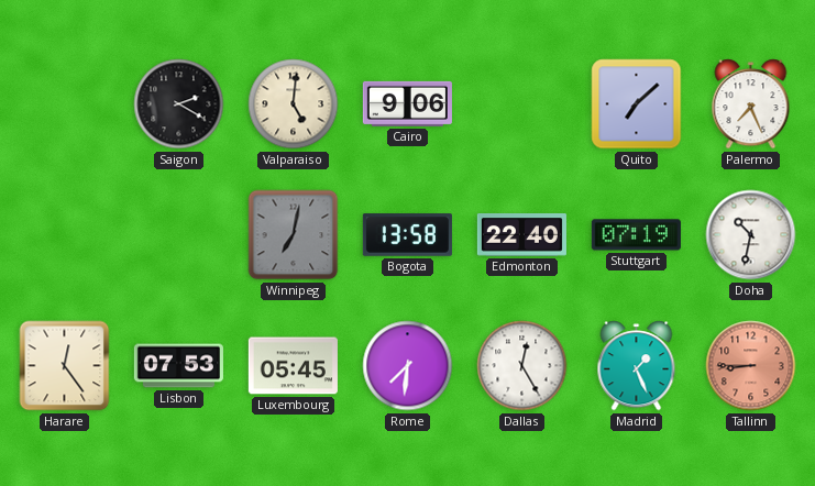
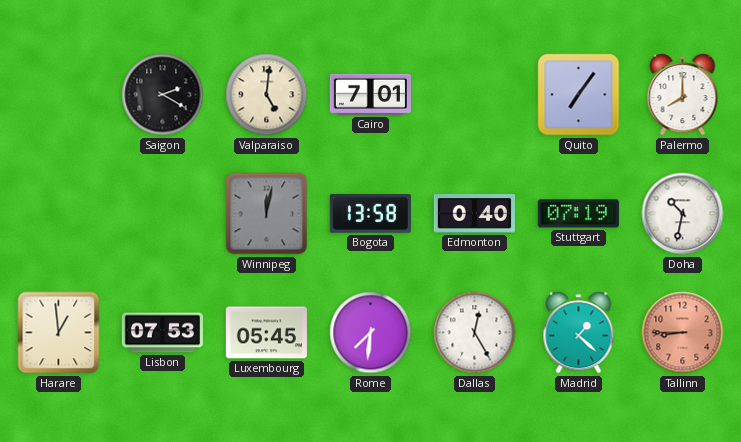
Cairo: 9:06 -> 7:01 (370, 94)
Quito: 7:08 -> 7:06 (579, 95)
Palermo: 7:26 -> 8:00 (683, 95)
Winnipeg: 7:02 -> 12:02 (267, 214)
Edmonton: 22:40 -> 0:40 (474, 214)
Harare: 12:24 -> 12:59 (59, 333)
Madrid: 1:26 -> 1:22 (579, 333)
